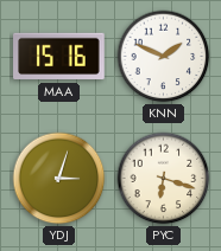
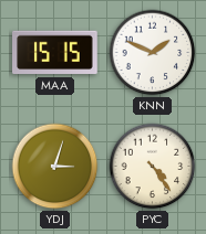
MAA: 15:16 -> 15:15 (55, 53)
PYC: 6:18 -> 4:24 (153, 167)
